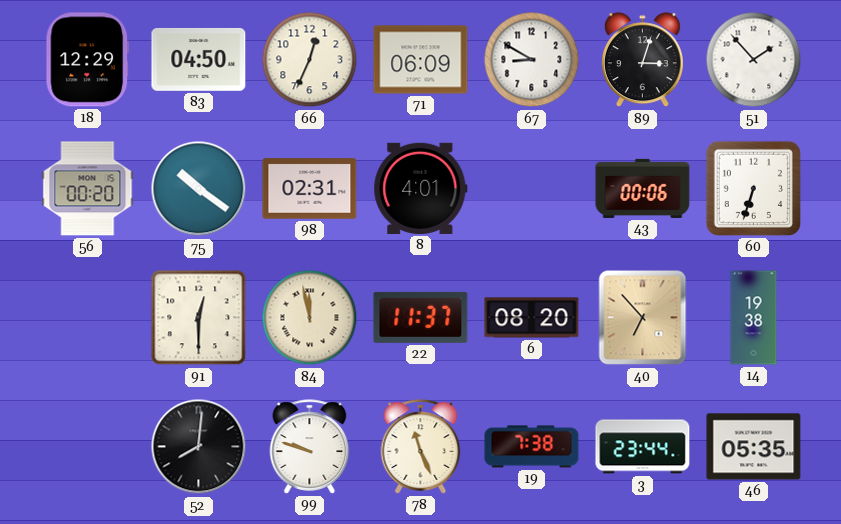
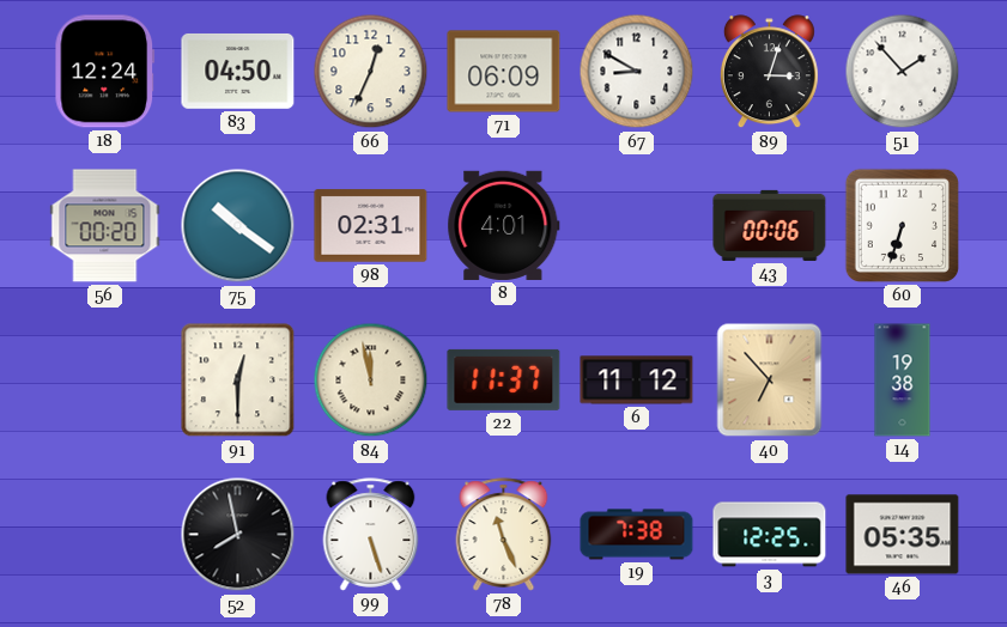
18: 12:29 -> 12:24 (105, 72)
6: 08:20 -> 11:12 (637, 381)
52: 8:01 -> 7:58 (238, 535)
99: 9:48 -> 5:27 (371, 535)
3: 23:44 -> 12:25 (770, 535)
